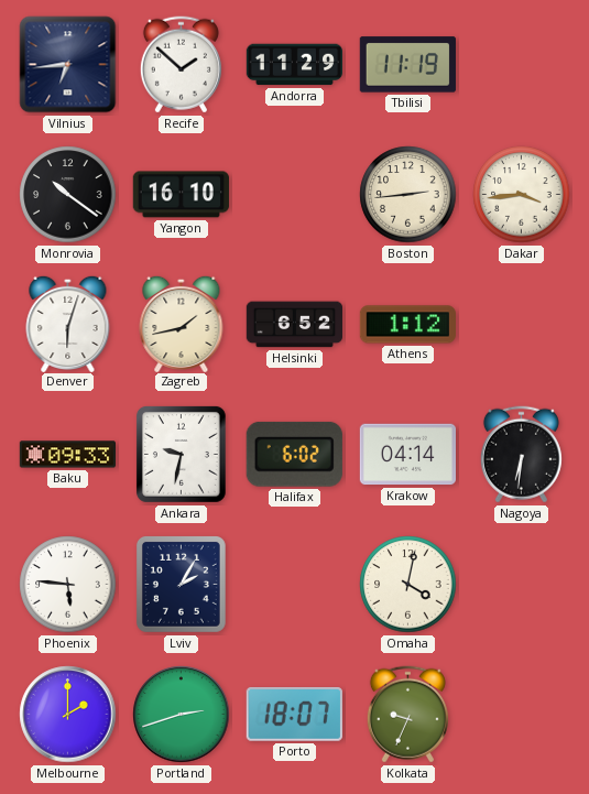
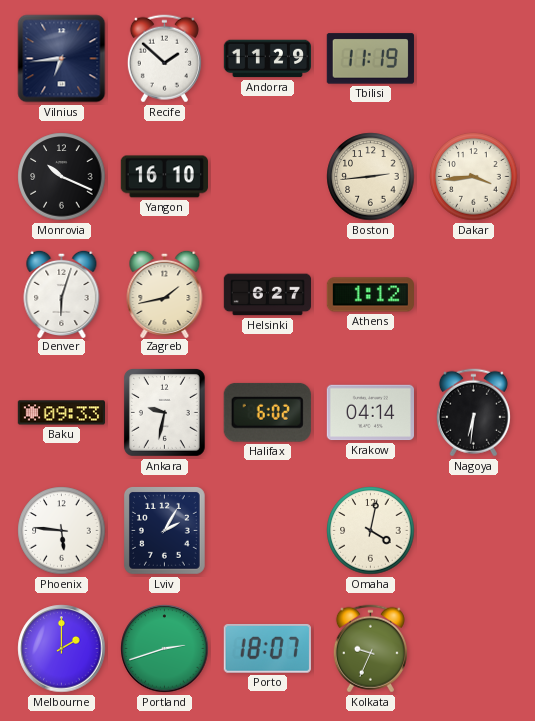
Monrovia: 10:21 -> 10:19 (62, 177)
Helsinki: 6:52 -> 6:27 (267, 295)
